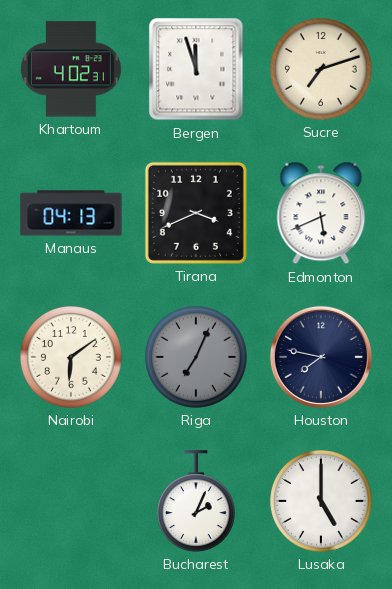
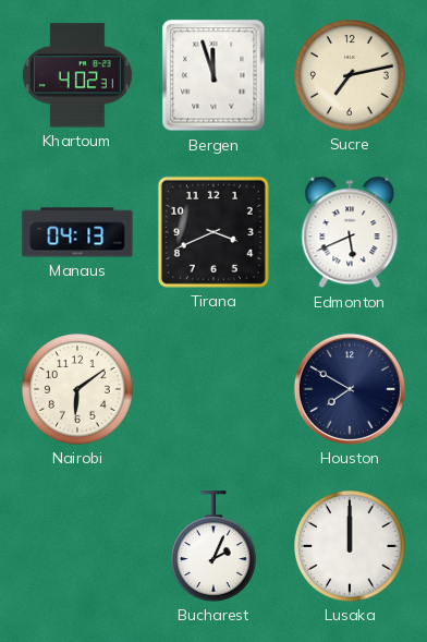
Sucre: 7:12 -> 7:13 (350, 75)
Riga: 7:04 -> none (196, 357)
Houston: 7:47 -> 7:50 (350, 389)
Lusaka: 5:00 -> 12:00 (350, 546)
